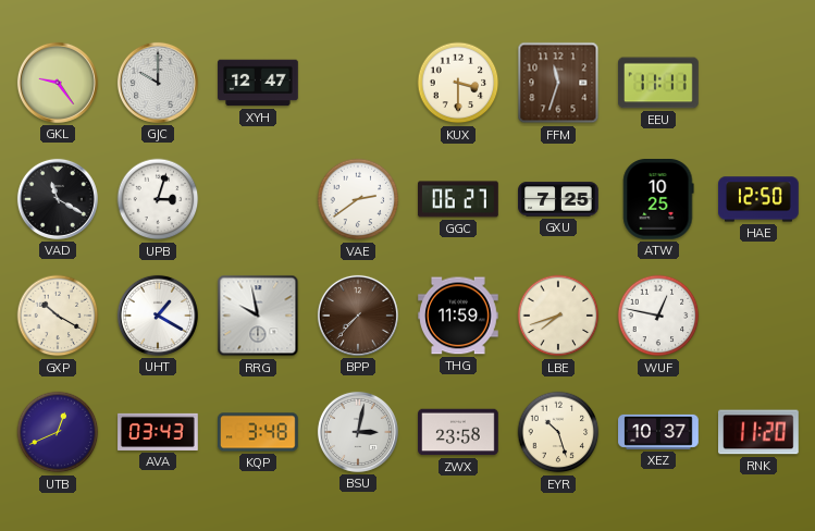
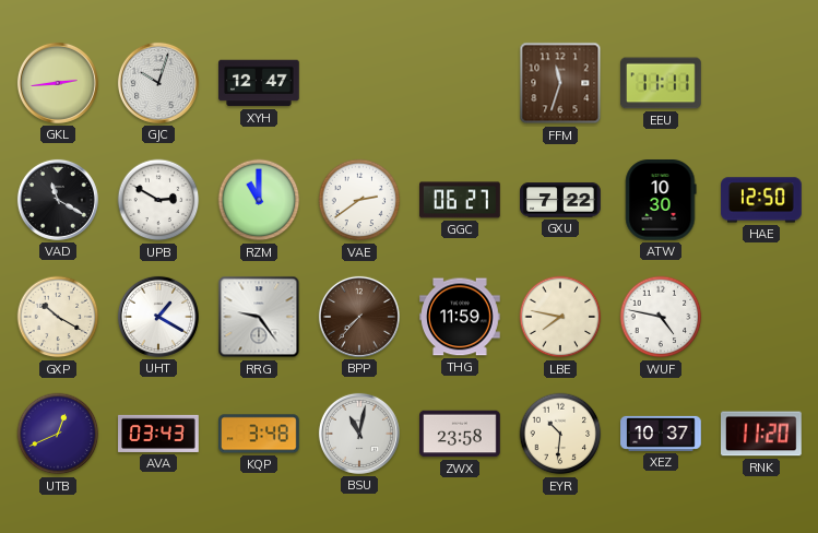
GKL: 9:24 -> 2:44 (58, 83)
GJC: 10:00 -> 10:03 (158, 83)
KUX: 3:30 -> none (458, 83)
UPB: 3:03 -> 2:50 (158, 200)
RZM: none -> 11:00 (259, 200)
GXU: 7:25 -> 7:22 (560, 200)
ATW: 10:25 -> 10:30 (661, 201)
RRG: 9:58 -> 9:24 (259, 317)
LBE: 7:42 -> 7:47 (560, 317)
WUF: 12:47 -> 4:47 (661, 317)
BSU: 3:02 -> 11:02 (359, 434)
EYR: 10:27 -> 10:31 (560, 434)
